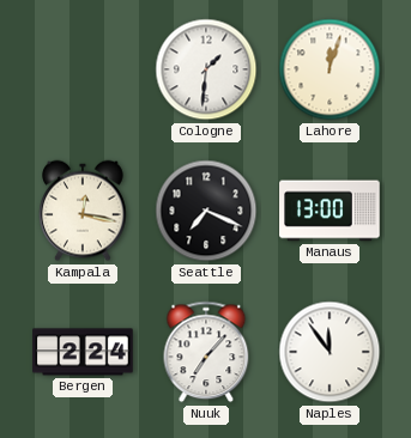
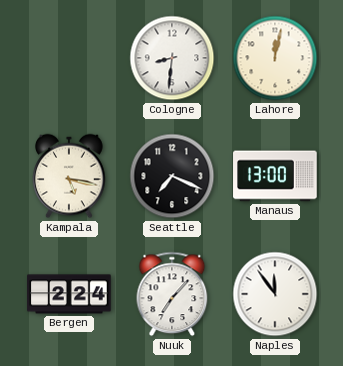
Cologne: 1:31 -> 8:31 (172, 58)
Lahore: 12:03 -> 12:02 (275, 58)
Kampala: 12:17 -> 5:17 (69, 176)
